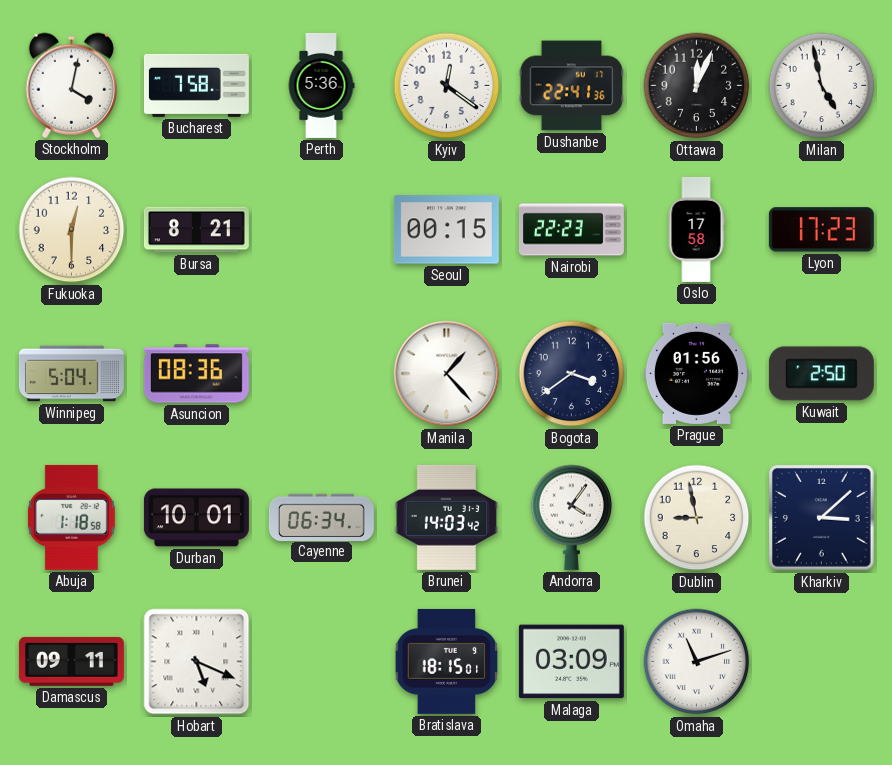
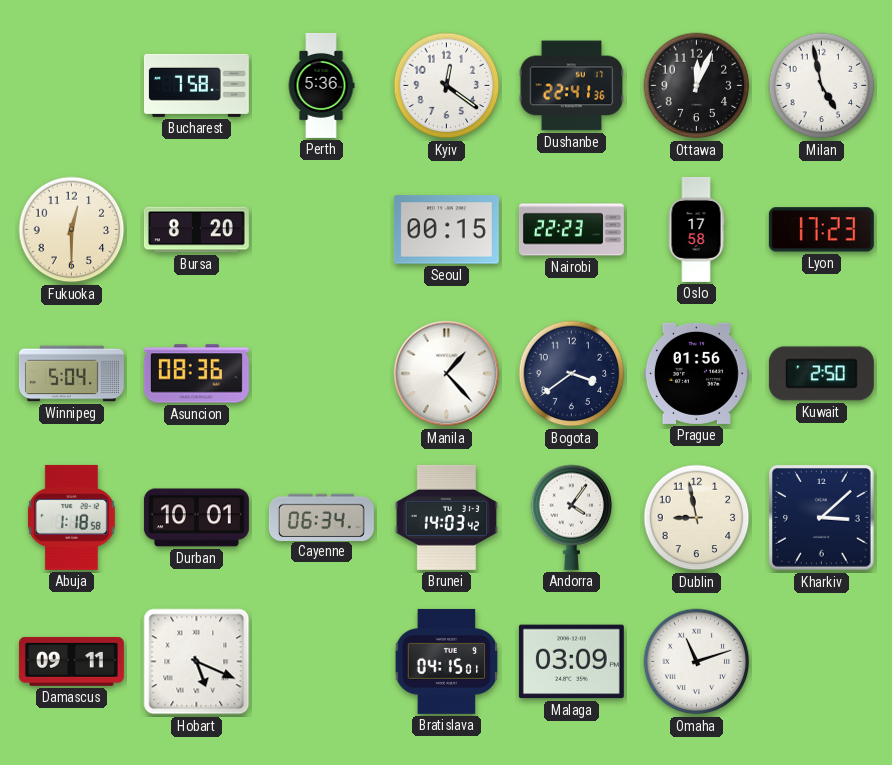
Stockholm: 4:02 -> none (71, 85)
Bursa: 8:21 -> 8:20 (196, 230)
Bratislava: 18:15 -> 04:15 (447, 661)
